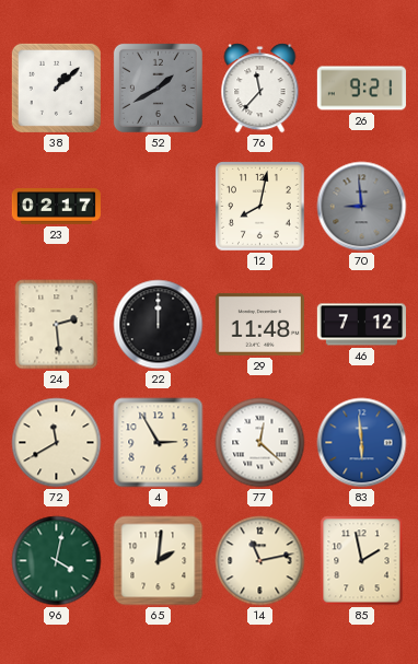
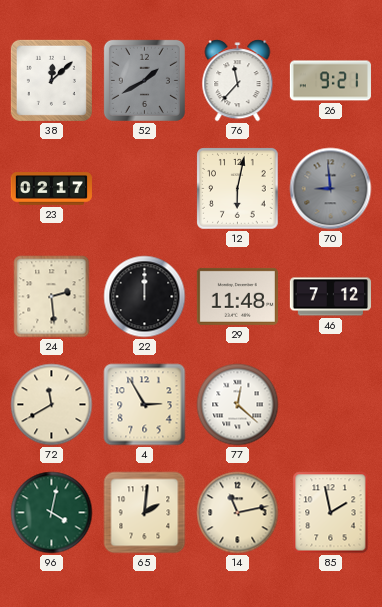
38: 1:08 -> 12:08 (51, 80)
12: 8:02 -> 6:02 (238, 189)
83: 5:59 -> none (362, 443)
